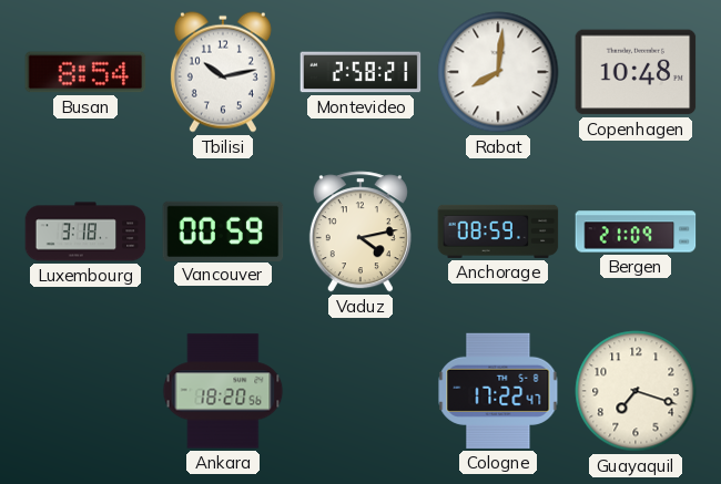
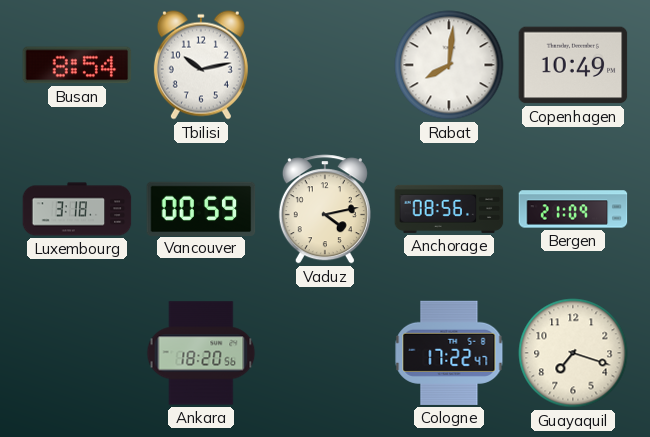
Montevideo: 2:58 -> none (360, 72)
Copenhagen: 10:48 -> 10:49 (573, 65)
Anchorage: 08:59 -> 08:56 (449, 209)
